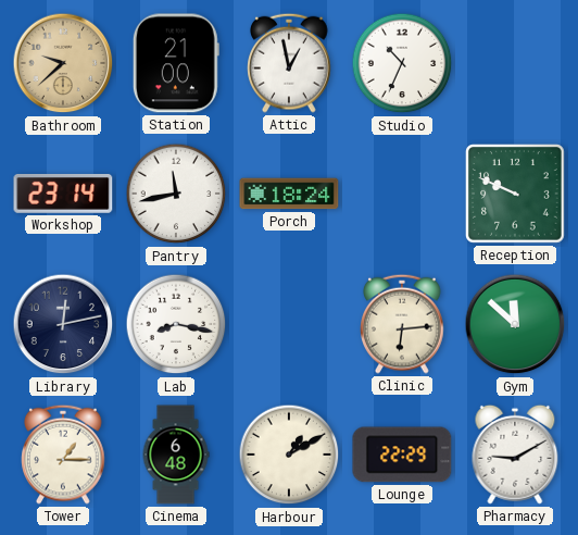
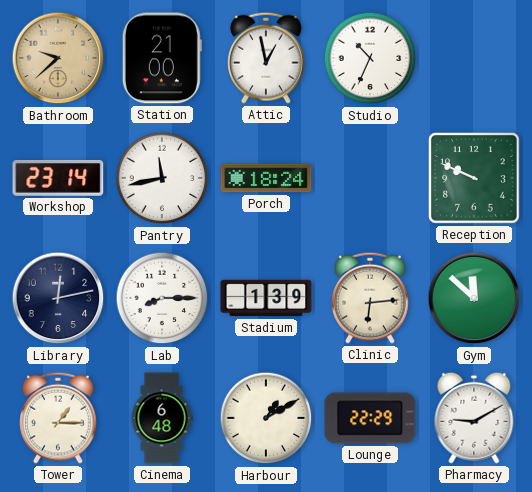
Lab: 8:17 -> 8:15 (162, 298)
Stadium: none -> 1:39 (266, 298)
